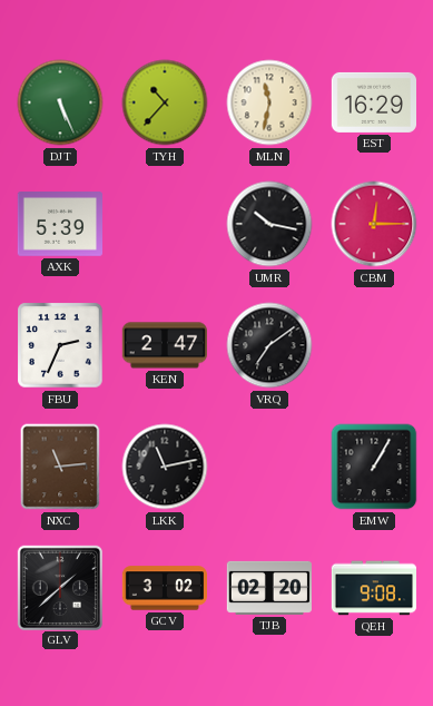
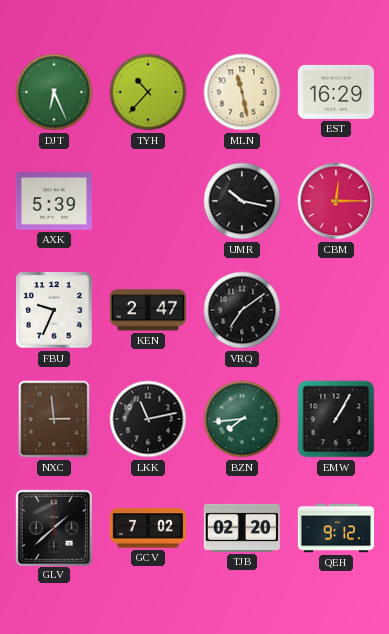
DJT: 5:26 -> 6:26 (54, 92)
MLN: 11:32 -> 11:28 (242, 92)
FBU: 2:34 -> 9:34 (54, 310)
NXC: 11:14 -> 2:59 (54, 419)
BZN: none -> 7:44 (242, 419)
GCV: 3:02 -> 7:02 (147, 528)
QEH: 9:08 -> 9:12 (335, 528)
